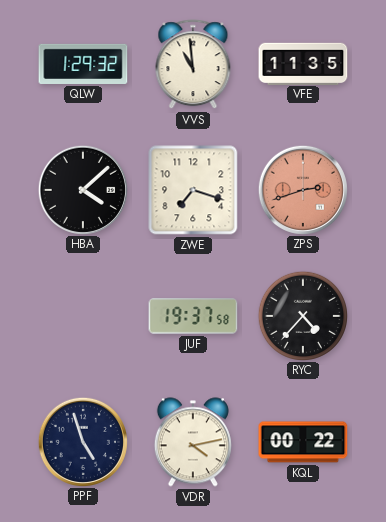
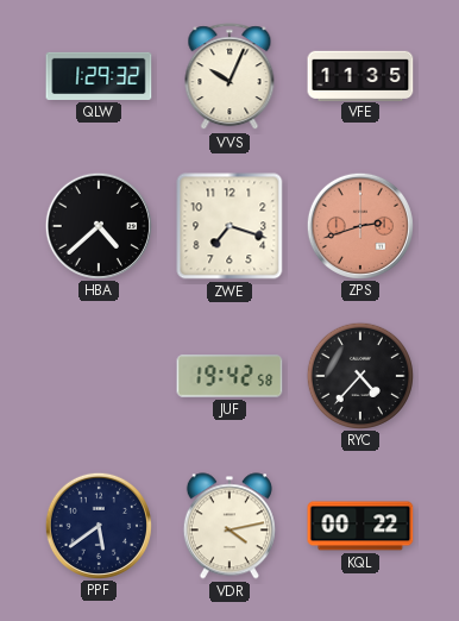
VVS: 10:59 -> 10:04 (229, 77)
HBA: 4:08 -> 4:38 (98, 225)
JUF: 19:37 -> 19:42 (229, 376)
PPF: 4:57 -> 5:39 (98, 525)
